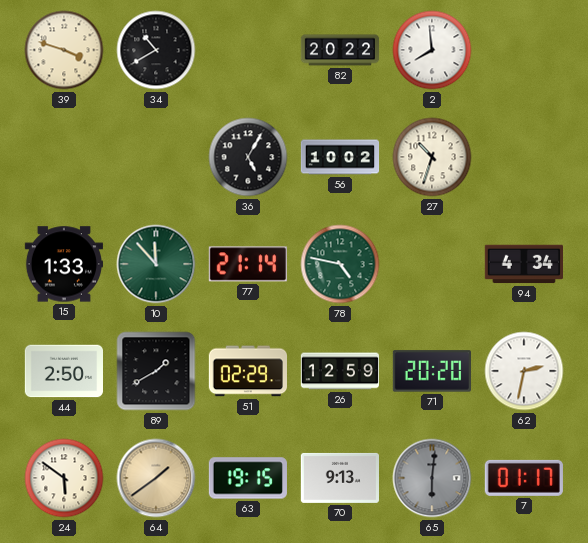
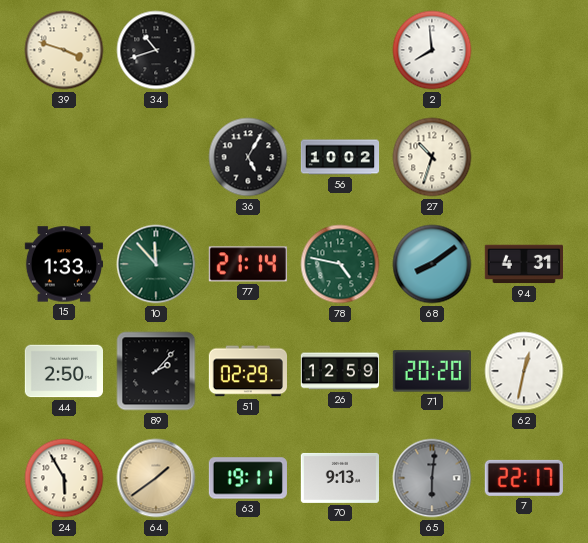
34: 10:40 -> 10:42 (156, 50)
82: 20:22 -> none (340, 50)
68: none -> 8:09 (432, 264)
94: 4:34 -> 4:31 (523, 264)
89: 1:40 -> 2:07 (156, 371)
62: 2:32 -> 12:32 (524, 371)
24: 5:51 -> 5:55 (64, 478)
63: 19:15 -> 19:11 (247, 478)
7: 01:17 -> 22:17 (524, 478)
